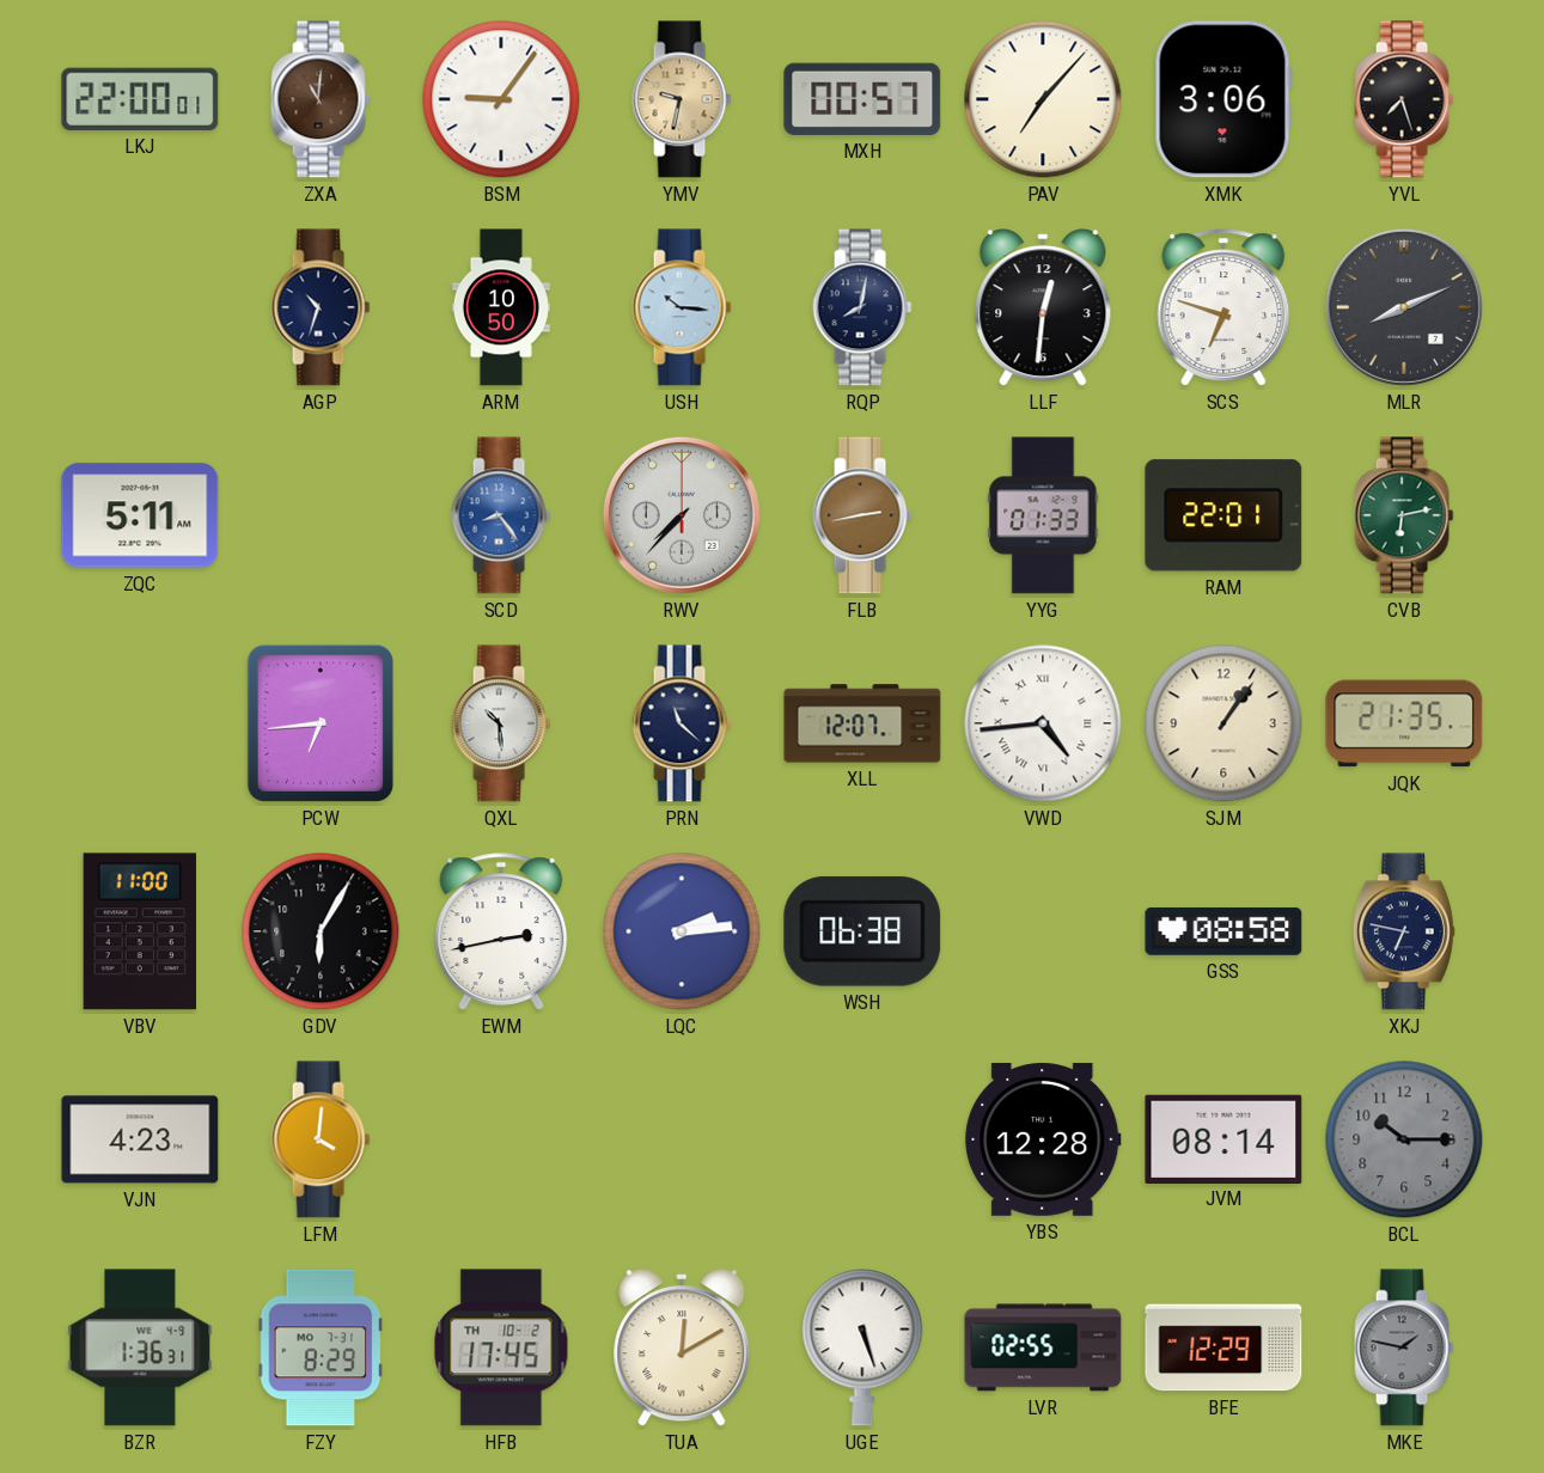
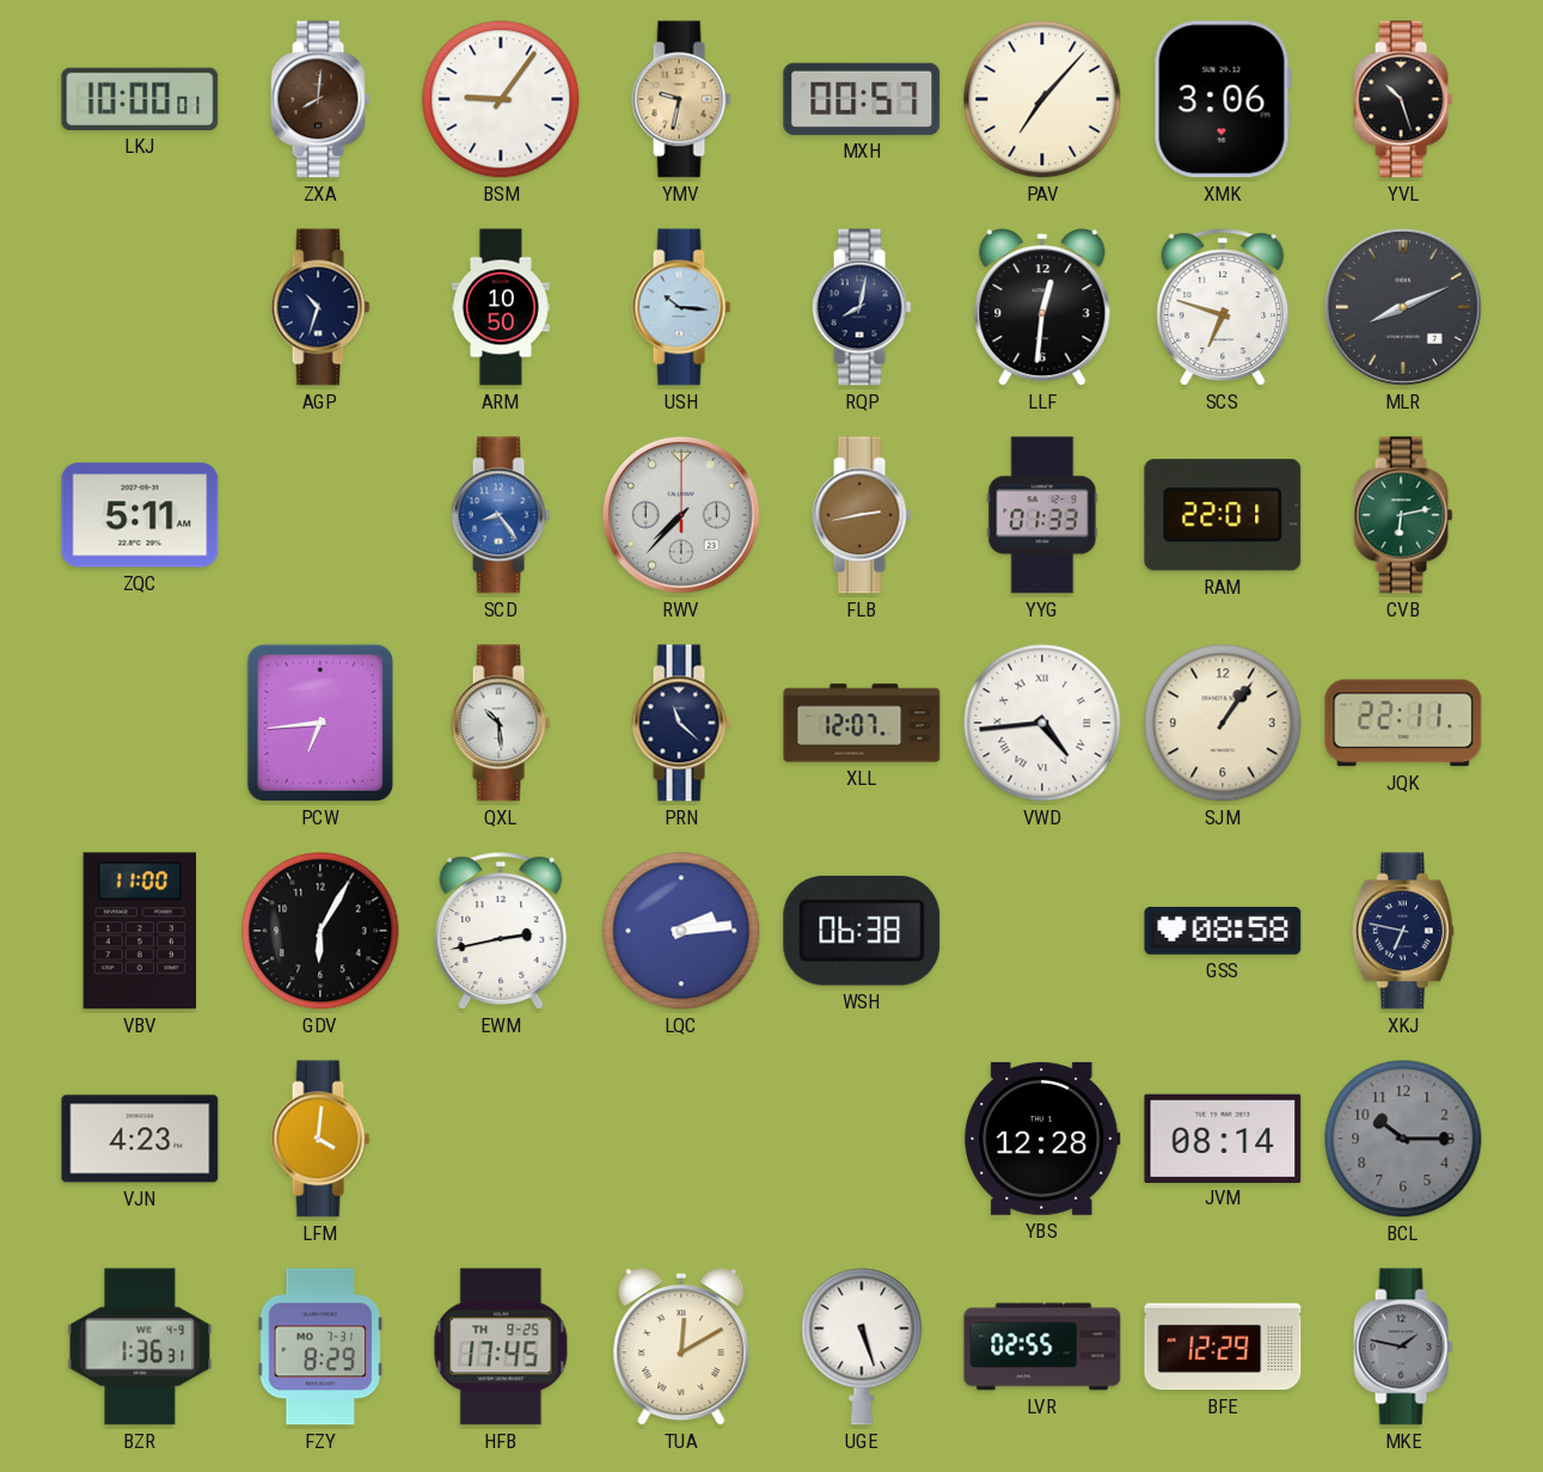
LKJ: 22:00 -> 10:00 (140, 99)
ZXA: 11:01 -> 8:01 (320, 99)
YVL: 7:27 -> 10:27 (1403, 99)
JQK: 21:35 -> 22:11 (1403, 723)
HFB date: TH 10-2 -> TH 9-25 (501, 1347)
